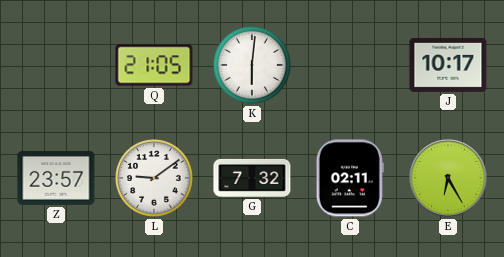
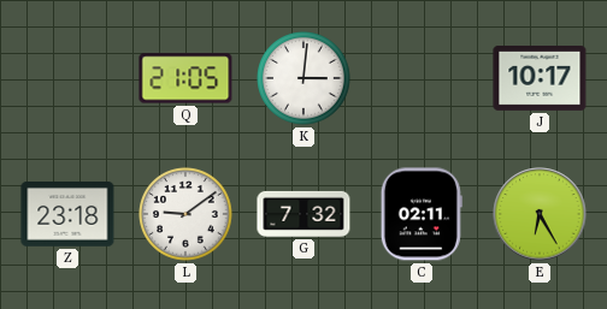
K: 6:01 -> 3:01 (303, 78)
Z: 23:57 -> 23:18 (67, 215)
